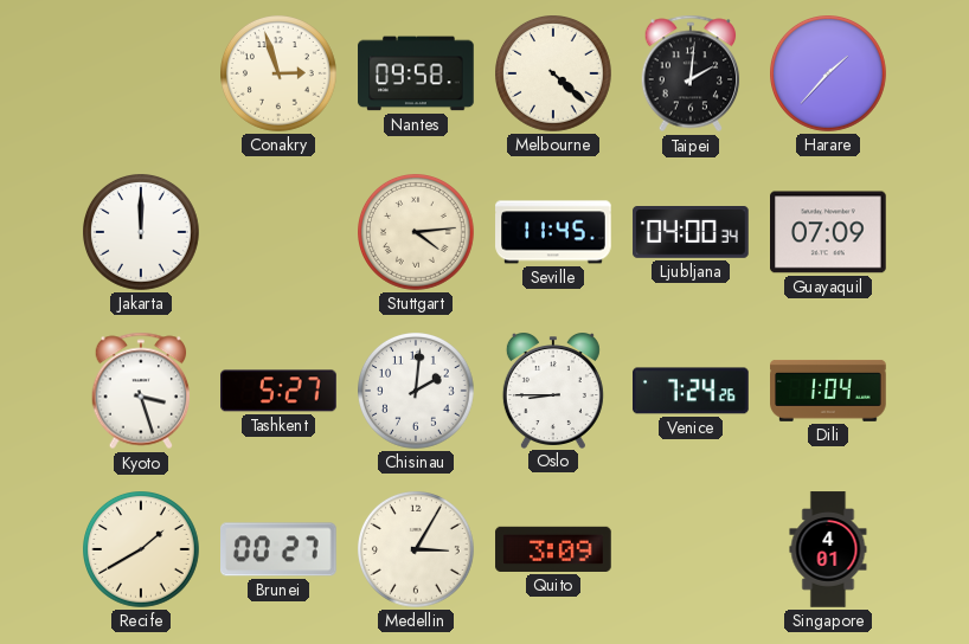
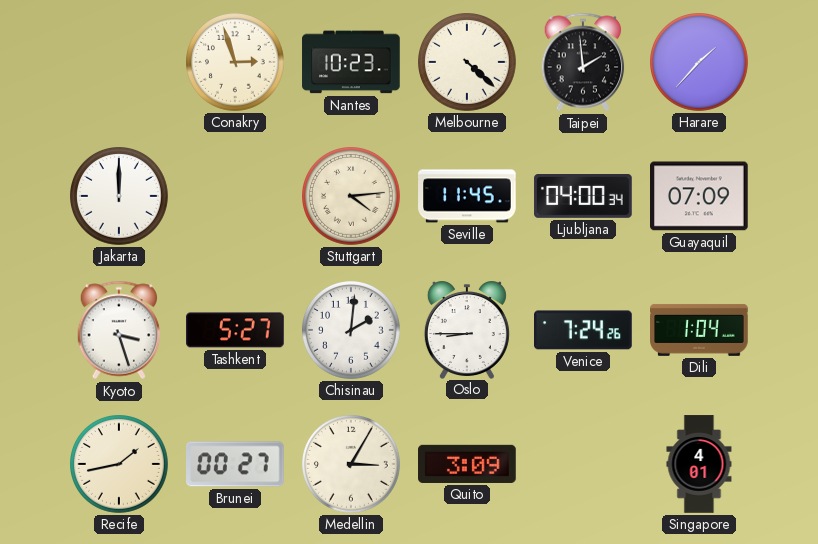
Nantes: 09:58 -> 10:23 (351, 62)
Taipei: 2:01 -> 1:59 (583, 62)
Recife: 1:40 -> 1:43 (120, 465)
